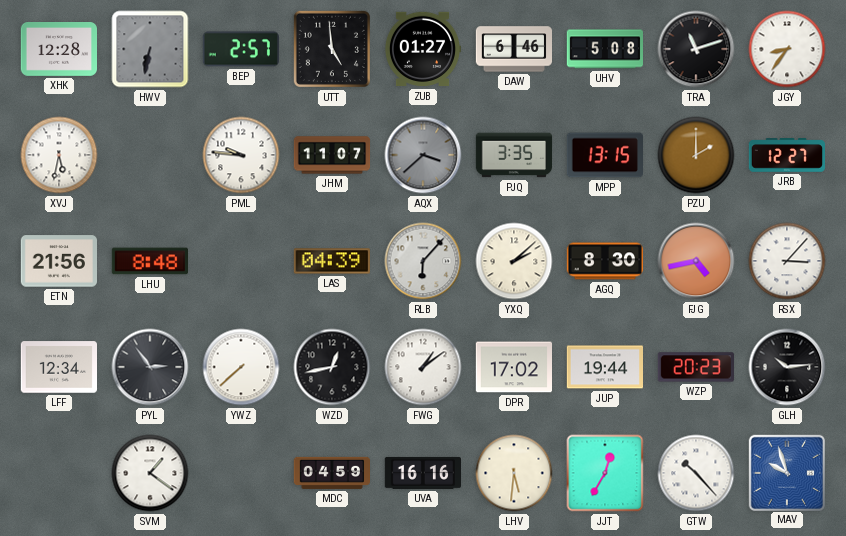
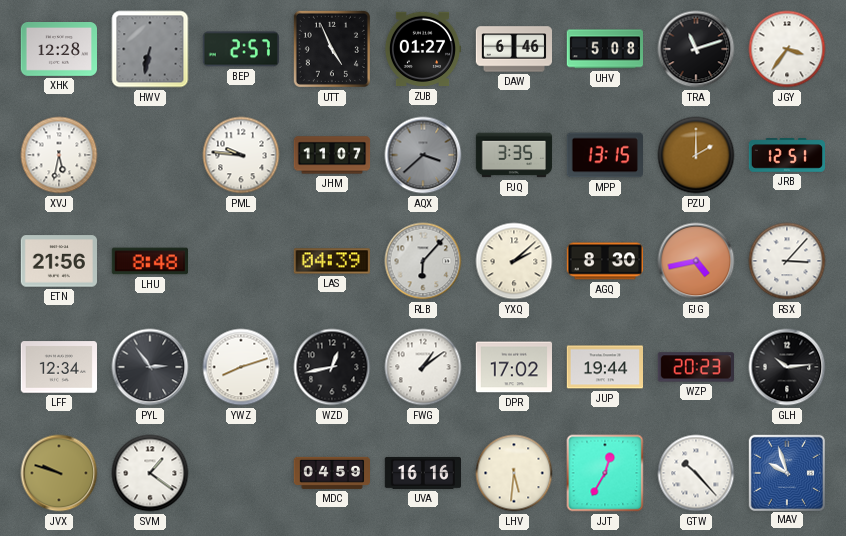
UTT: 4:59 -> 4:56 (332, 49)
JGY: 8:36 -> 3:36 (787, 49)
JRB: 12:27 -> 12:51 (787, 155)
YWZ: 7:38 -> 8:12 (241, 367)
JVX: none -> 9:48 (59, 473)
